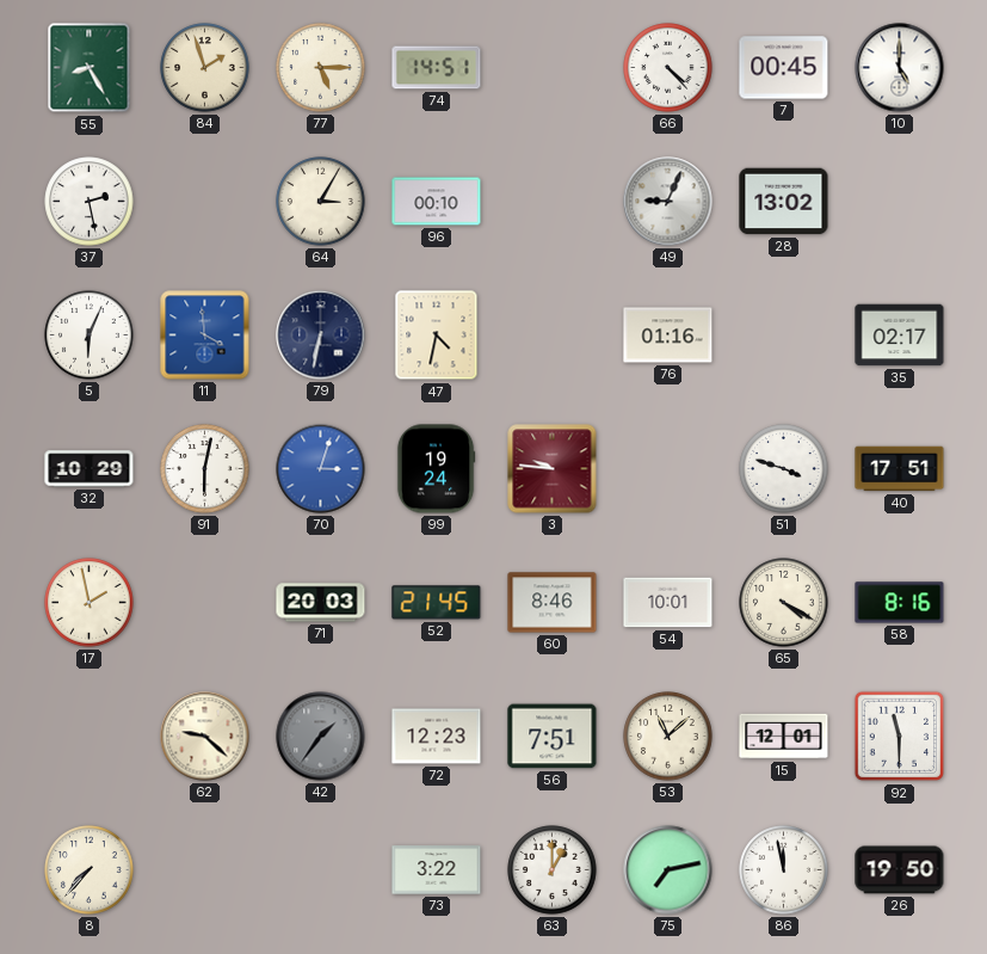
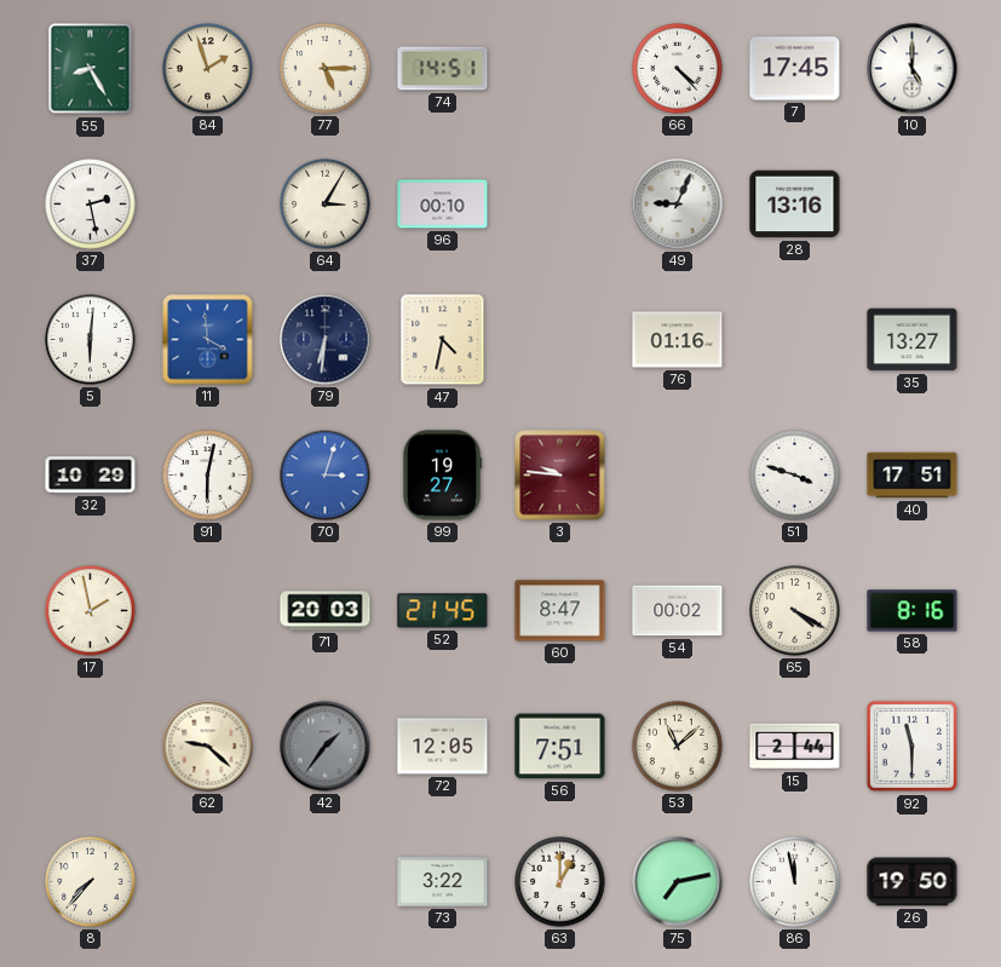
7: 00:45 -> 17:45 (795, 69)
28: 13:02 -> 13:16 (795, 205)
5: 6:04 -> 6:01 (91, 340)
79: 6:32 -> 6:31 (326, 340)
35: 02:17 -> 13:27 (913, 340)
99: 19:24 -> 19:27 (442, 476)
60: 8:46 -> 8:47 (560, 611)
54: 10:01 -> 00:02 (678, 611)
72: 12:23 -> 12:05 (443, 747)
15: 12:01 -> 2:44 (795, 747)
